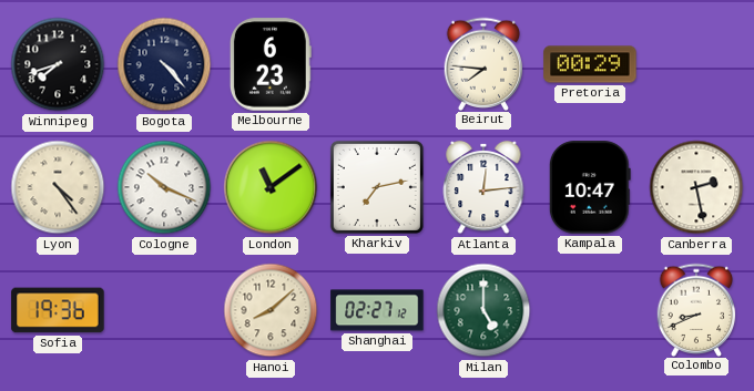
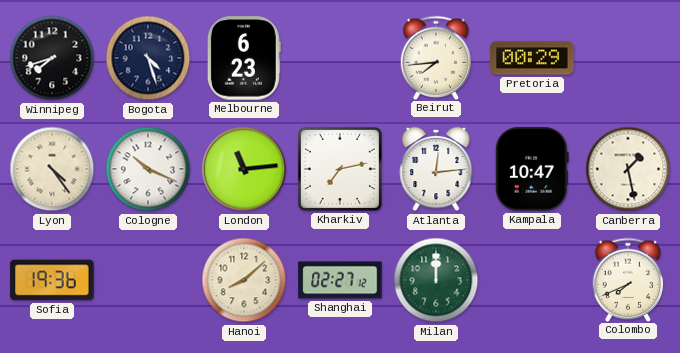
Bogota: 4:23 -> 4:27 (148, 58)
Beirut: 7:46 -> 7:44 (436, 57)
London: 11:09 -> 11:14 (244, 169)
Canberra: 2:28 -> 1:28 (628, 169)
Milan: 5:00 -> 12:00 (436, 280)
Colombo: 8:41 -> 7:41 (628, 279)
